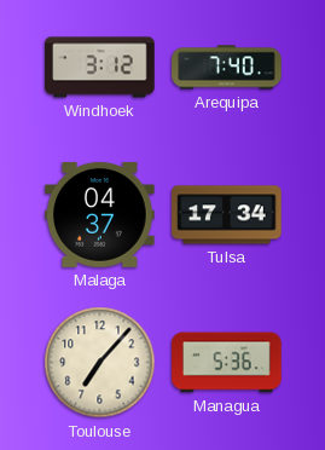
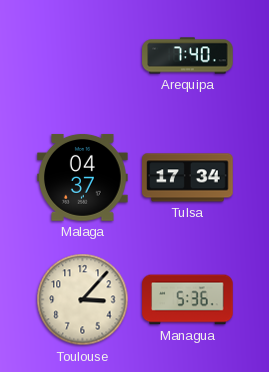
Windhoek: 3:12 -> none (100, 68)
Toulouse: 7:07 -> 3:07 (83, 300)
